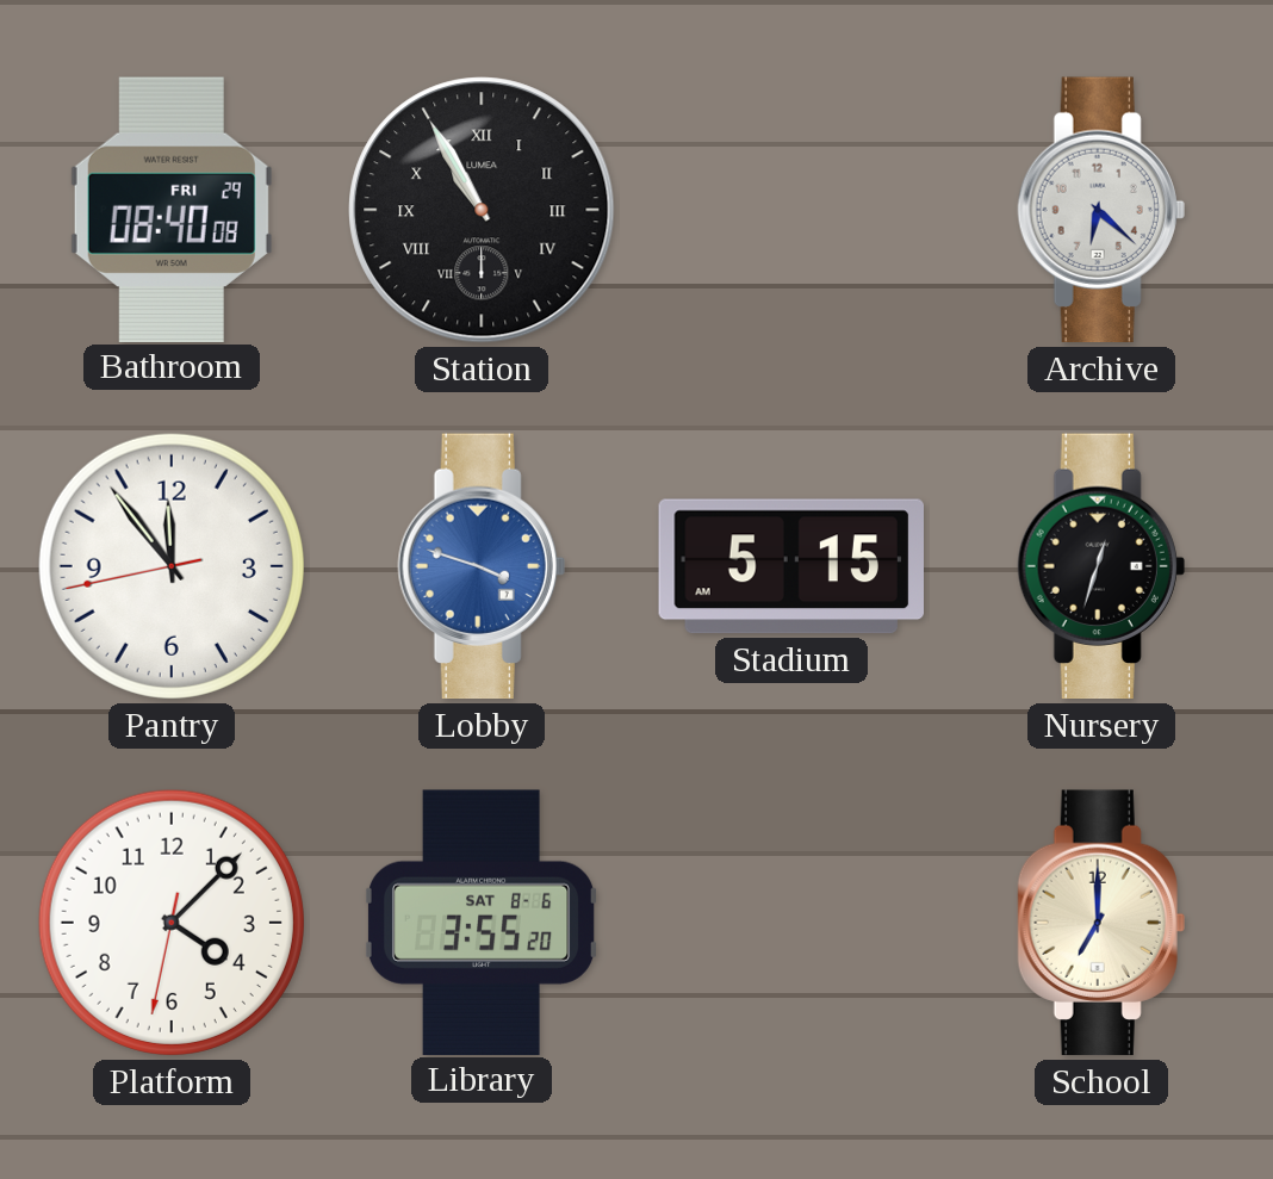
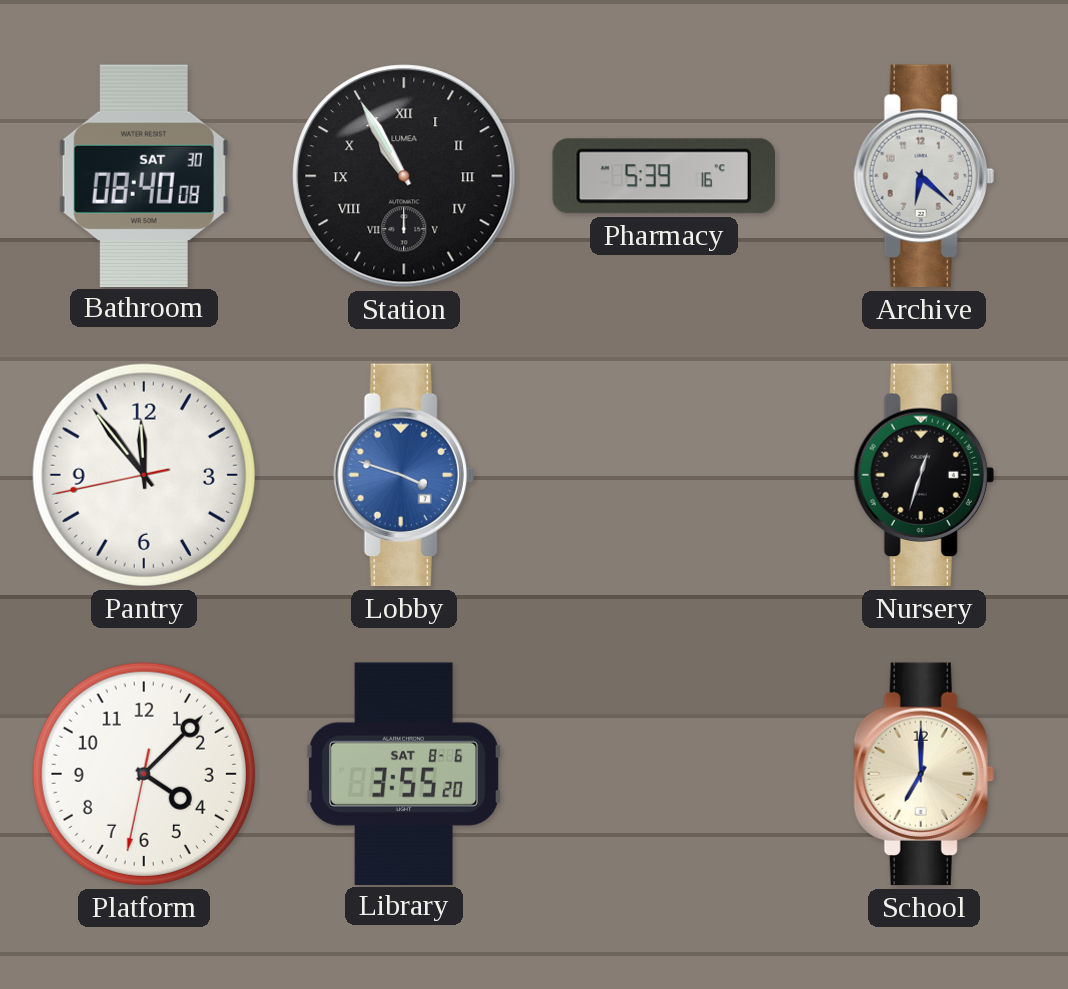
Bathroom date: FRI 29 -> SAT 30 (144, 175)
Pharmacy: none -> 5:39 (663, 176)
Stadium: 5:15 -> none (791, 566)
